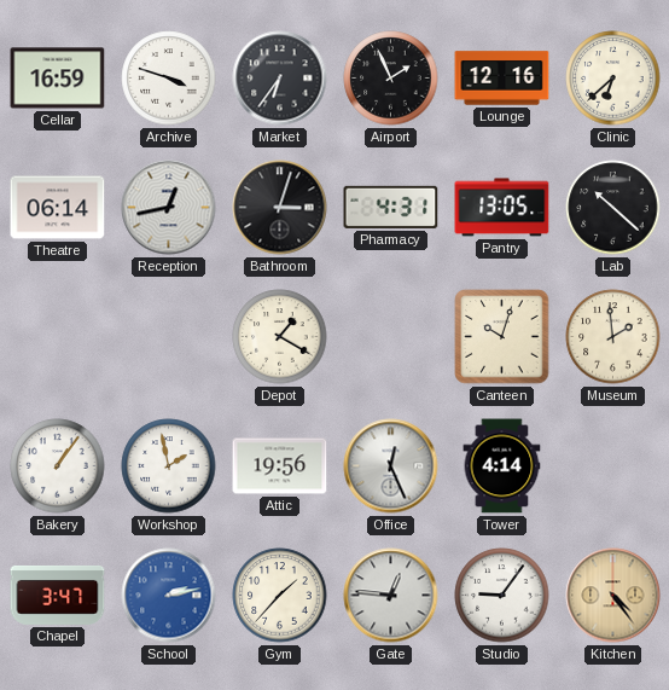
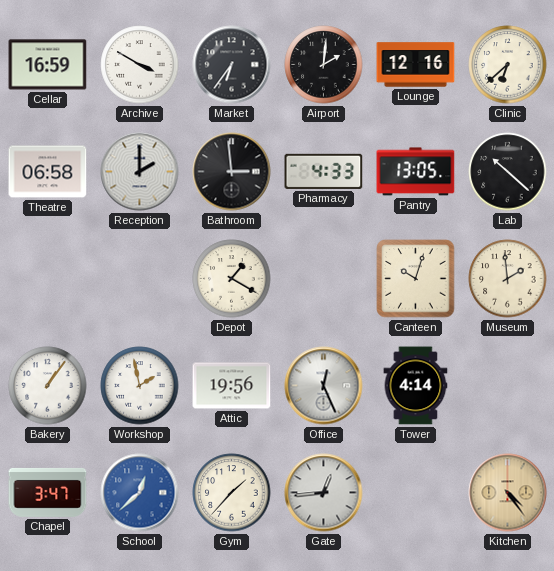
Archive: 3:48 -> 3:50 (140, 65)
Airport: 1:56 -> 2:01 (324, 65)
Theatre: 06:14 -> 06:58 (48, 172)
Reception: 12:43 -> 2:00 (140, 172)
Bathroom: 3:03 -> 2:59 (232, 172)
Pharmacy: 4:31 -> 4:33 (324, 171)
School: 2:13 -> 12:38 (140, 493)
Gate: 12:46 -> 12:44 (324, 493)
Studio: 9:06 -> none (502, 596)
